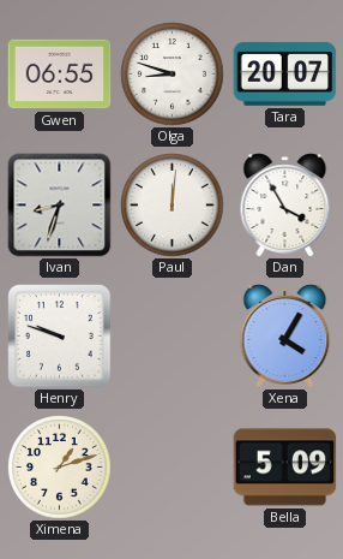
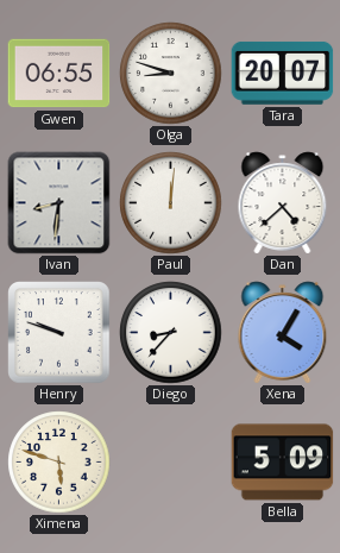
Ivan: 8:33 -> 8:31 (59, 203)
Dan: 3:55 -> 4:38 (283, 203)
Diego: none -> 8:37 (171, 333)
Ximena: 1:12 -> 5:48 (59, 463)
